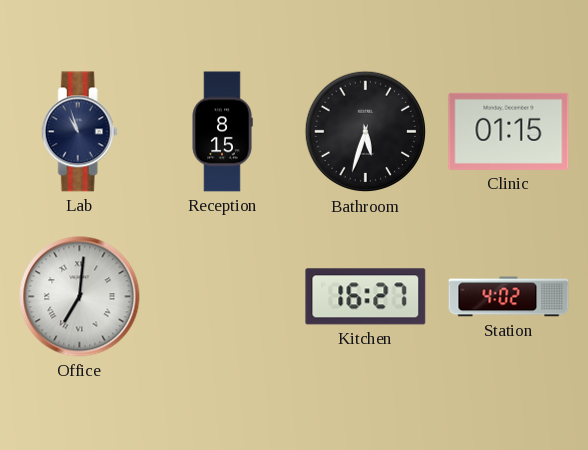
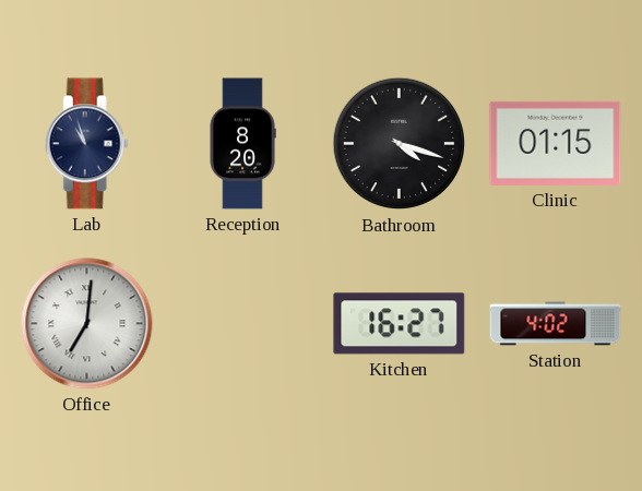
Reception: 8:15 -> 8:20 (242, 144)
Bathroom: 5:33 -> 4:18 (400, 144)
